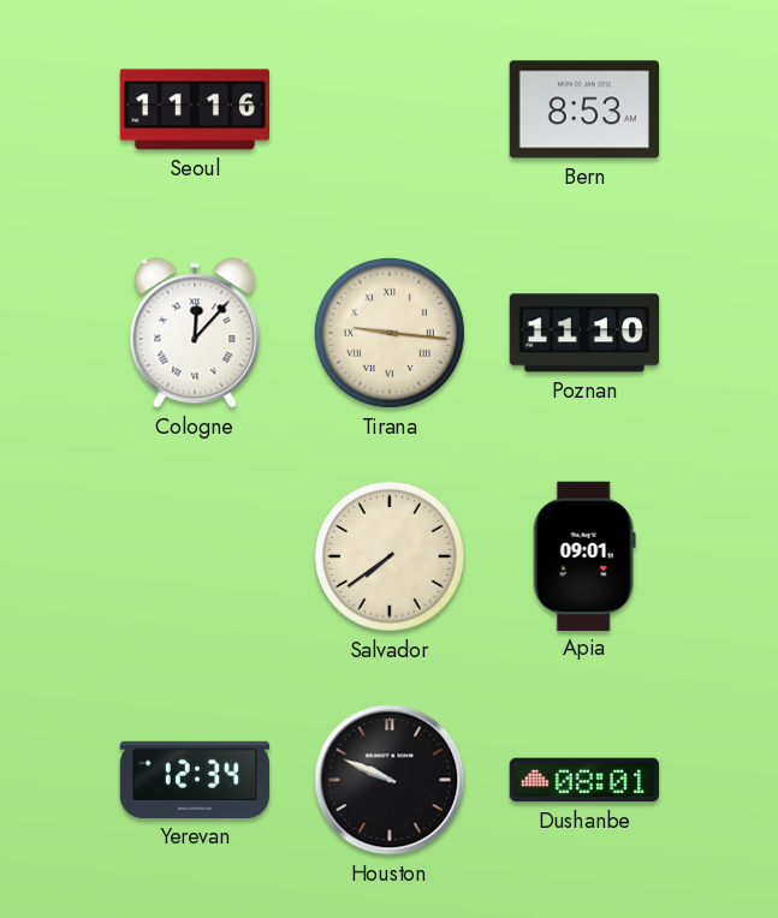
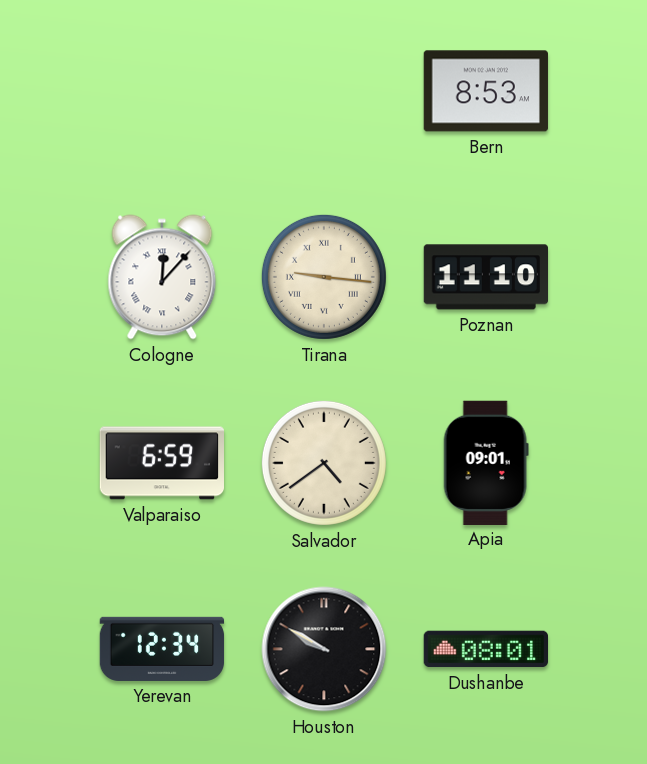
Seoul: 11:16 -> none (194, 109)
Valparaiso: none -> 6:59 (162, 463)
Salvador: 7:39 -> 4:39 (324, 463)
Houston: 9:49 -> 9:50 (324, 649)
